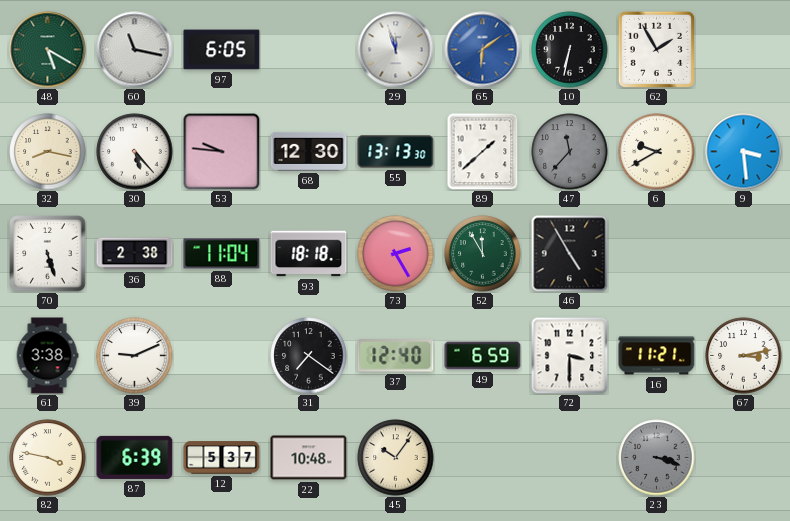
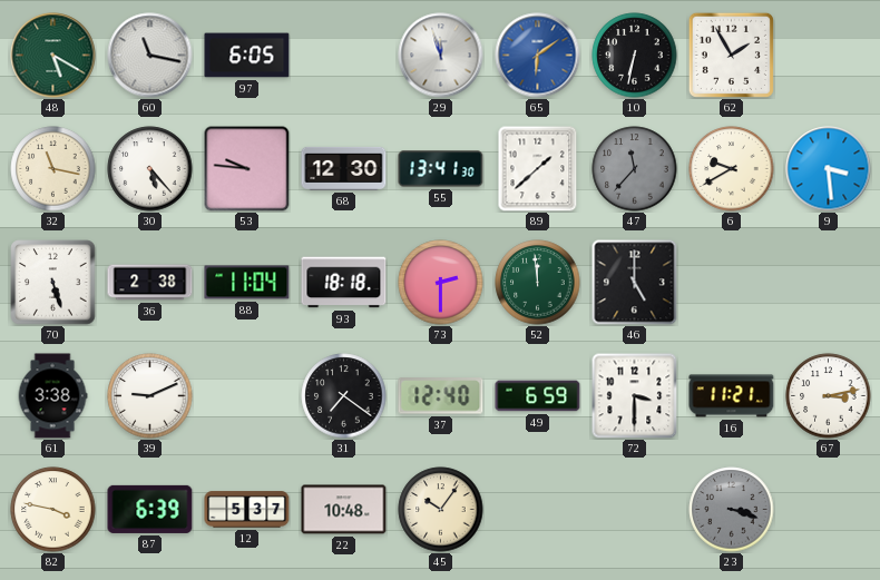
32: 8:17 -> 11:17 (53, 169)
55: 13:13 -> 13:41 (441, 169)
73: 2:25 -> 2:30 (441, 283)
52: 11:55 -> 11:59 (538, 283)
46: 4:55 -> 5:00 (635, 283)
